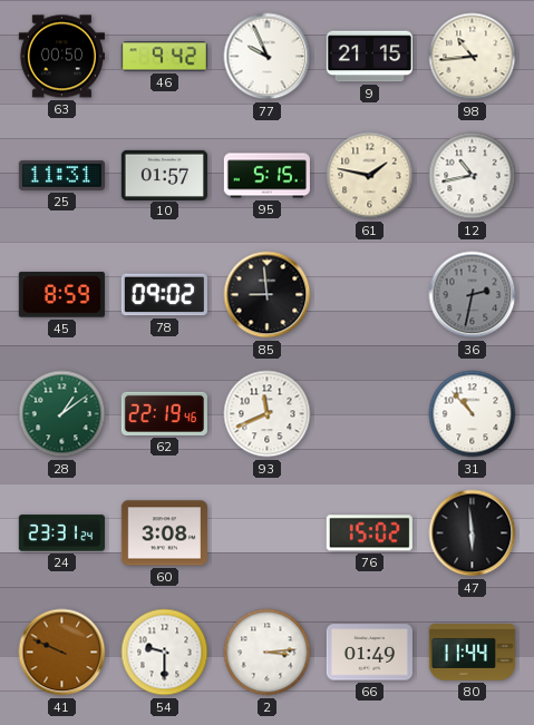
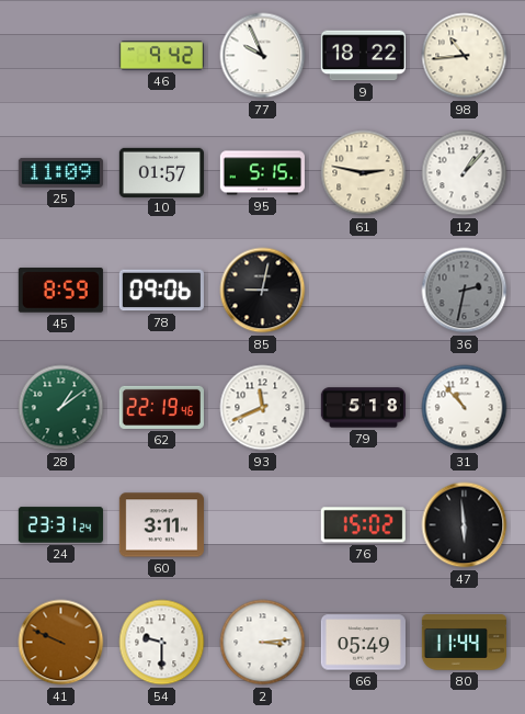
63: 00:50 -> none (61, 57)
9: 21:15 -> 18:22 (363, 56)
25: 11:31 -> 11:09 (60, 172)
61: 1:47 -> 2:47 (364, 173)
12: 10:43 -> 1:07 (465, 173)
78: 09:02 -> 09:06 (161, 291)
85: 8:59 -> 9:02 (263, 291)
79: none -> 5:18 (363, 408)
60: 3:08 -> 3:11 (161, 525)
66: 01:49 -> 05:49 (363, 643)
